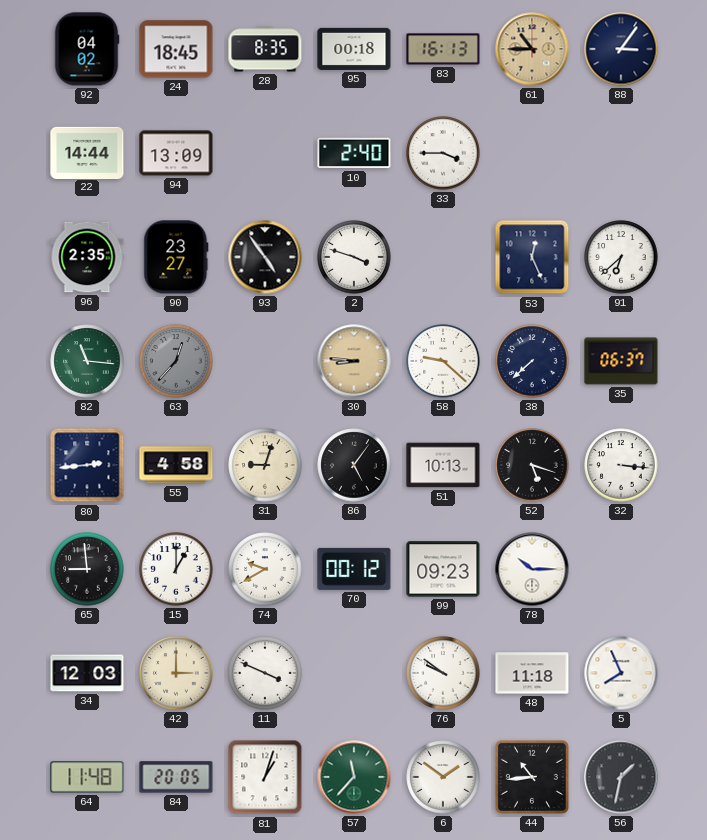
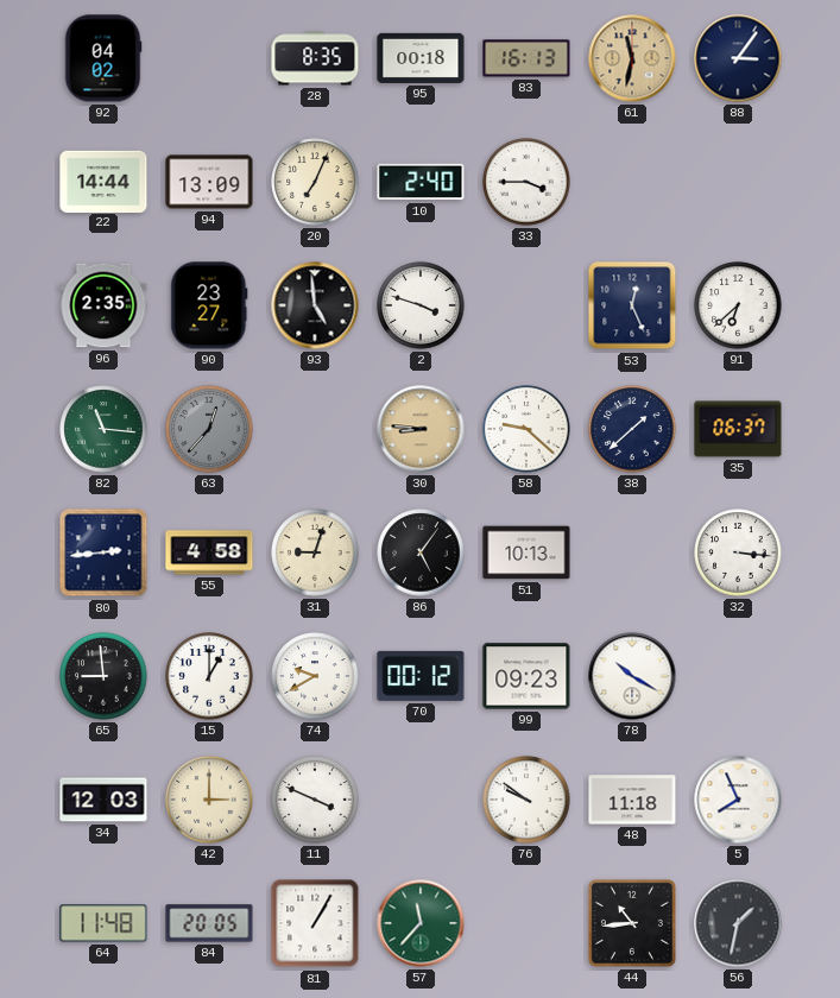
24: 18:45 -> none (176, 49)
61: 10:45 -> 11:32 (632, 58)
20: none -> 7:04 (315, 182)
93: 4:54 -> 4:59 (315, 305)
38: 7:38 -> 1:38 (632, 429)
52: 5:18 -> none (532, 465)
78: 10:15 -> 10:20 (632, 676)
81: 1:03 -> 1:05 (315, 923)
6: 1:51 -> none (443, 777)
